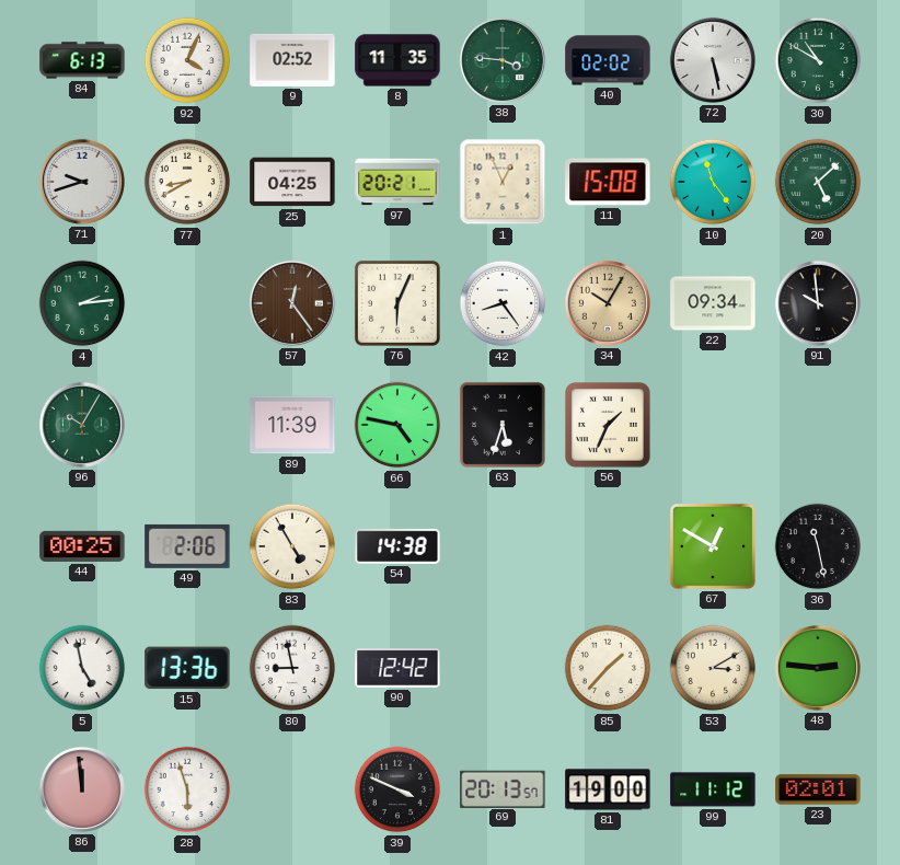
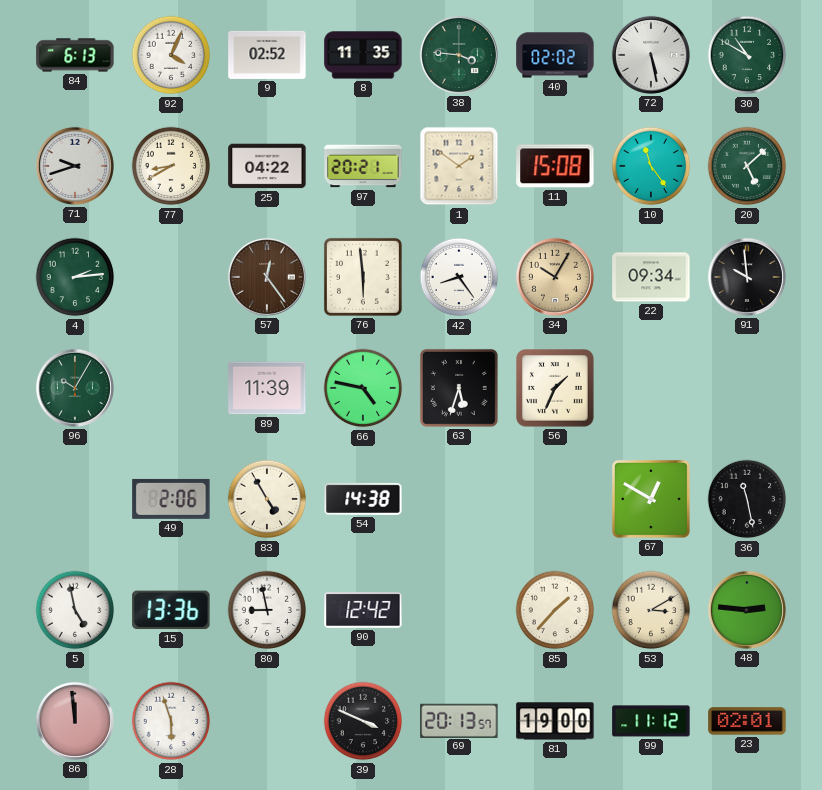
25: 04:25 -> 04:22 (267, 166)
1: 12:56 -> 1:51 (459, 166)
76: 6:04 -> 5:59 (363, 277)
44: 00:25 -> none (82, 546)
